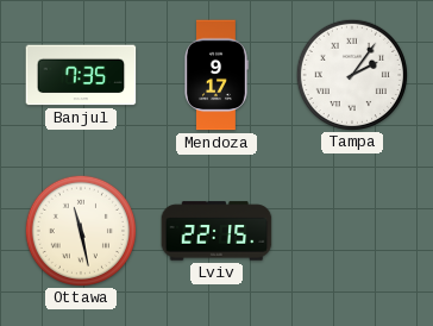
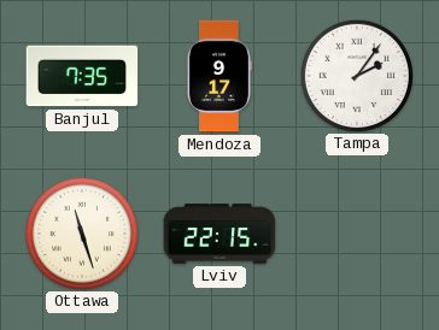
Ottawa: 11:28 -> 11:27 (81, 232)
